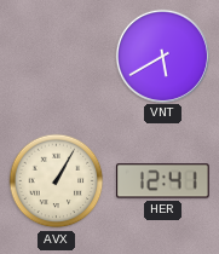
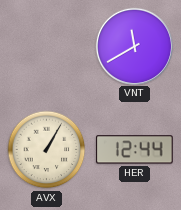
VNT: 5:40 -> 11:40 (134, 46)
HER: 12:41 -> 12:44 (135, 150)
